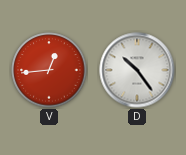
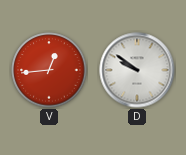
D: 10:24 -> 9:51 (137, 70)
